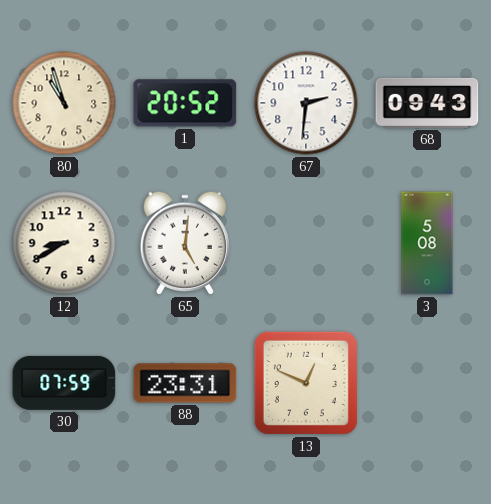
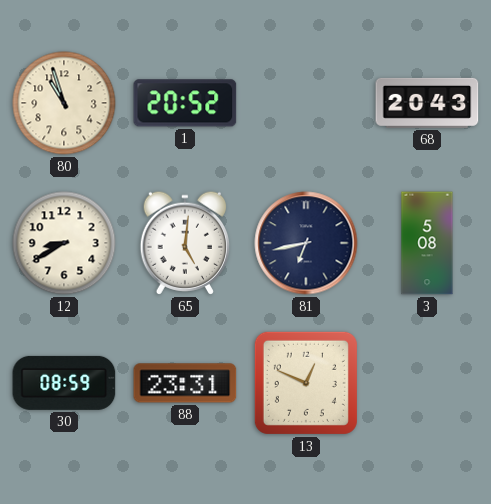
67: 2:31 -> none (306, 103)
68: 09:43 -> 20:43 (427, 103)
81: none -> 6:43 (306, 243)
30: 07:59 -> 08:59 (64, 383)
